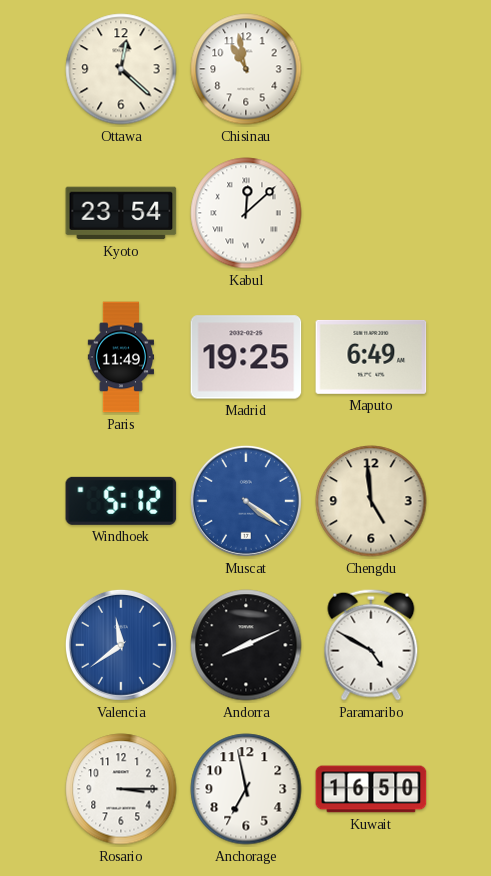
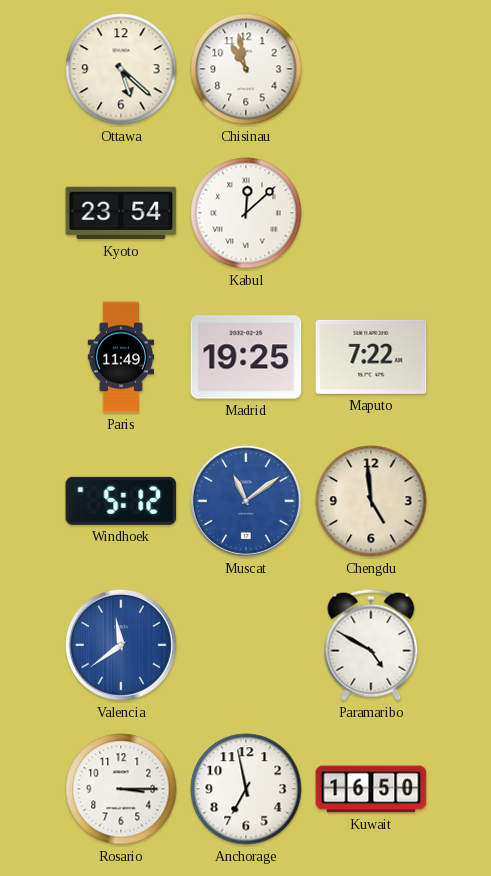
Ottawa: 12:22 -> 5:22 (121, 69)
Maputo: 6:49 -> 7:22 (371, 357)
Muscat: 4:21 -> 11:09 (246, 501)
Andorra: 8:11 -> none (246, 645)
